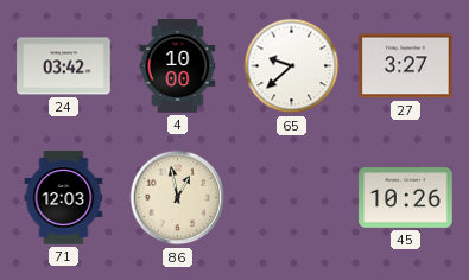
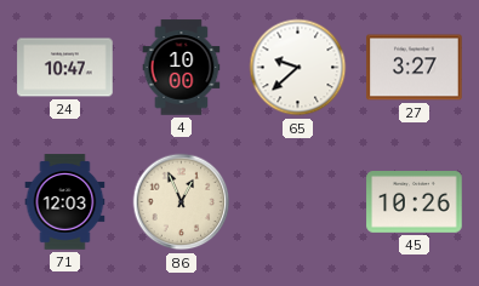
24: 03:42 -> 10:47 (65, 68)
86: 12:58 -> 12:56 (182, 202)
